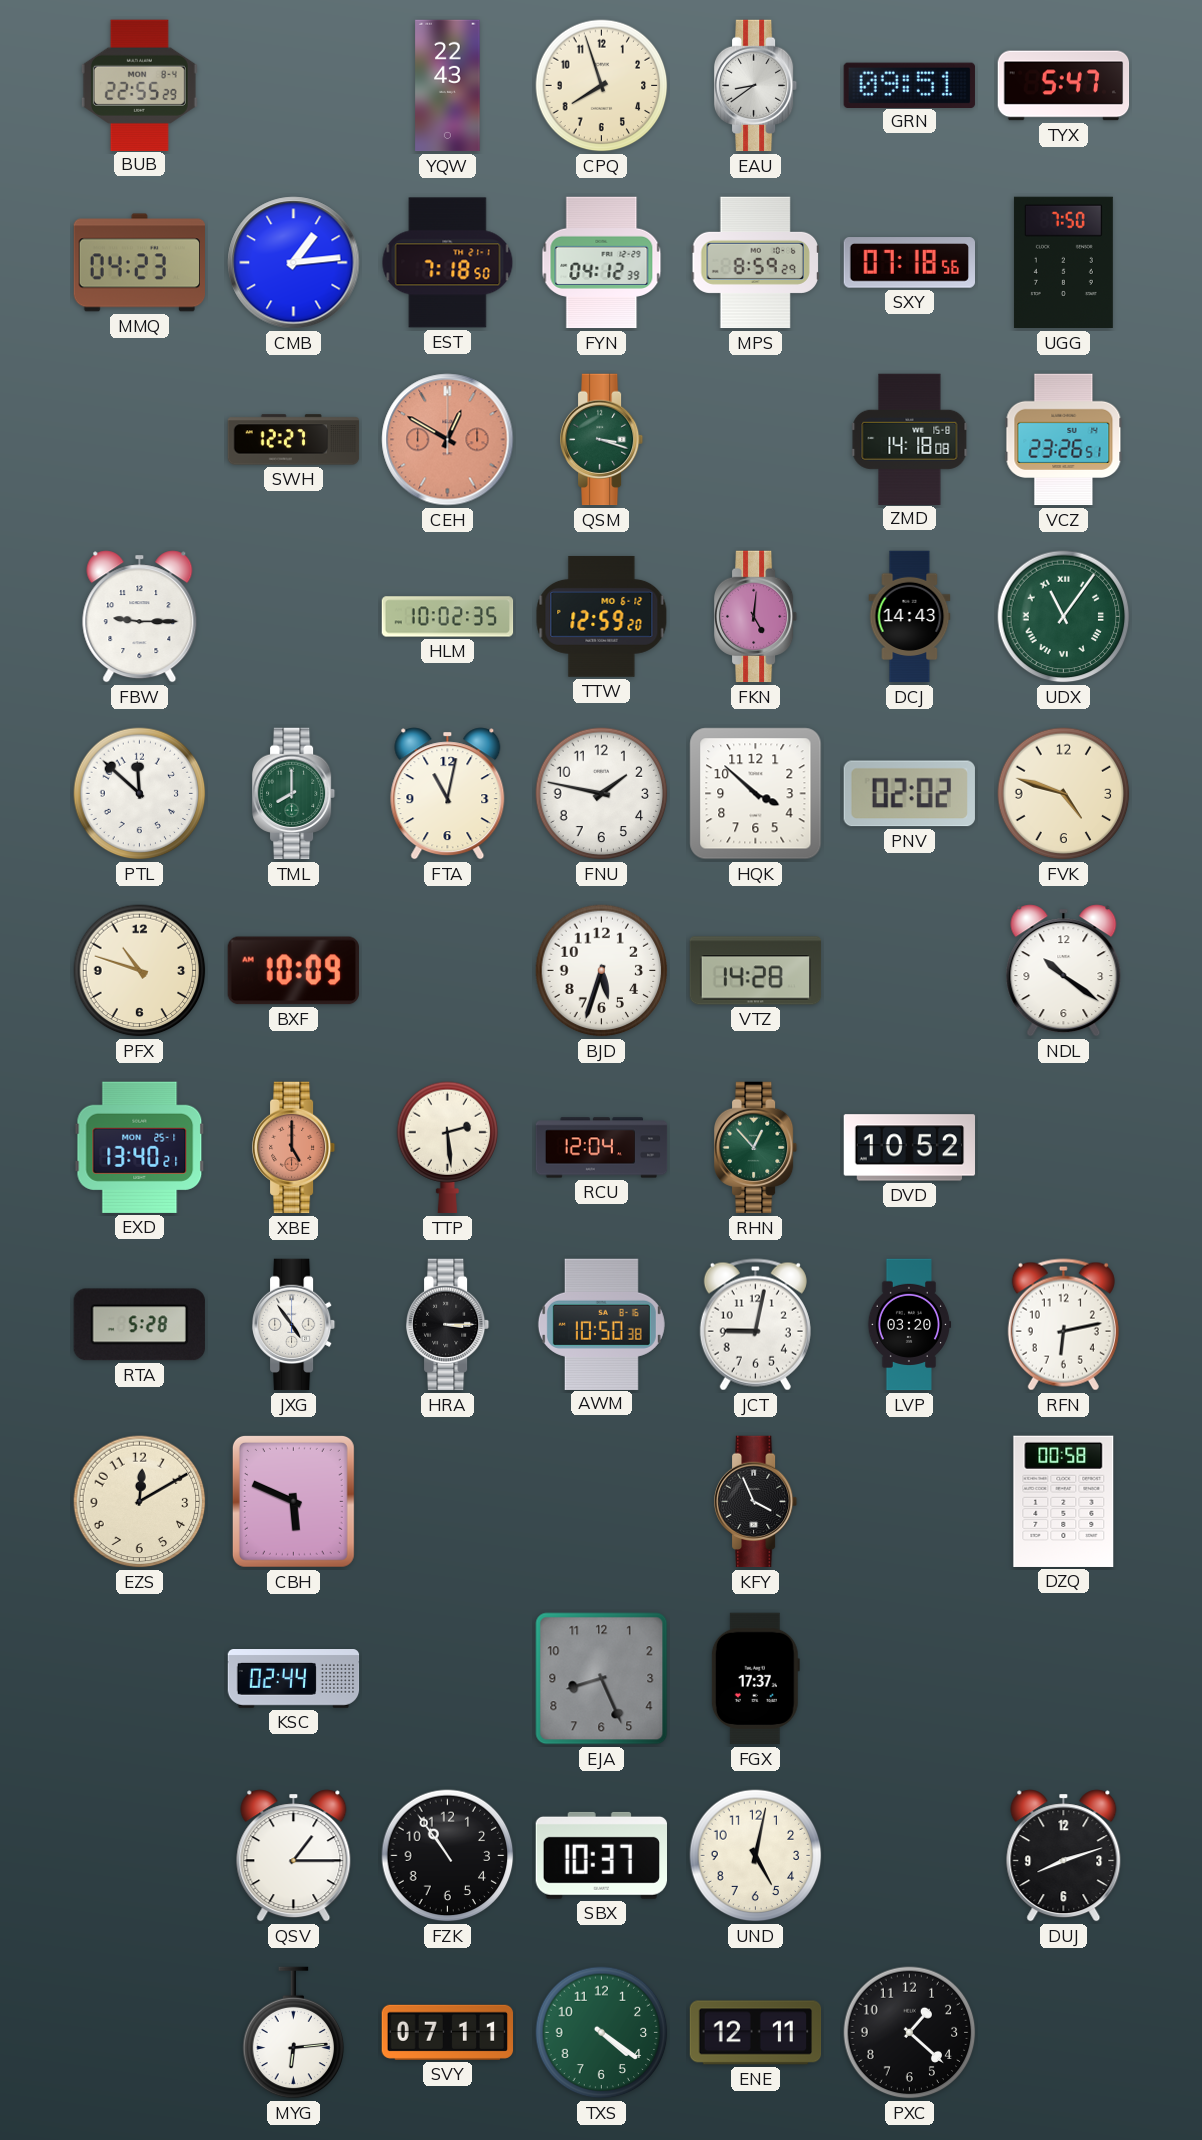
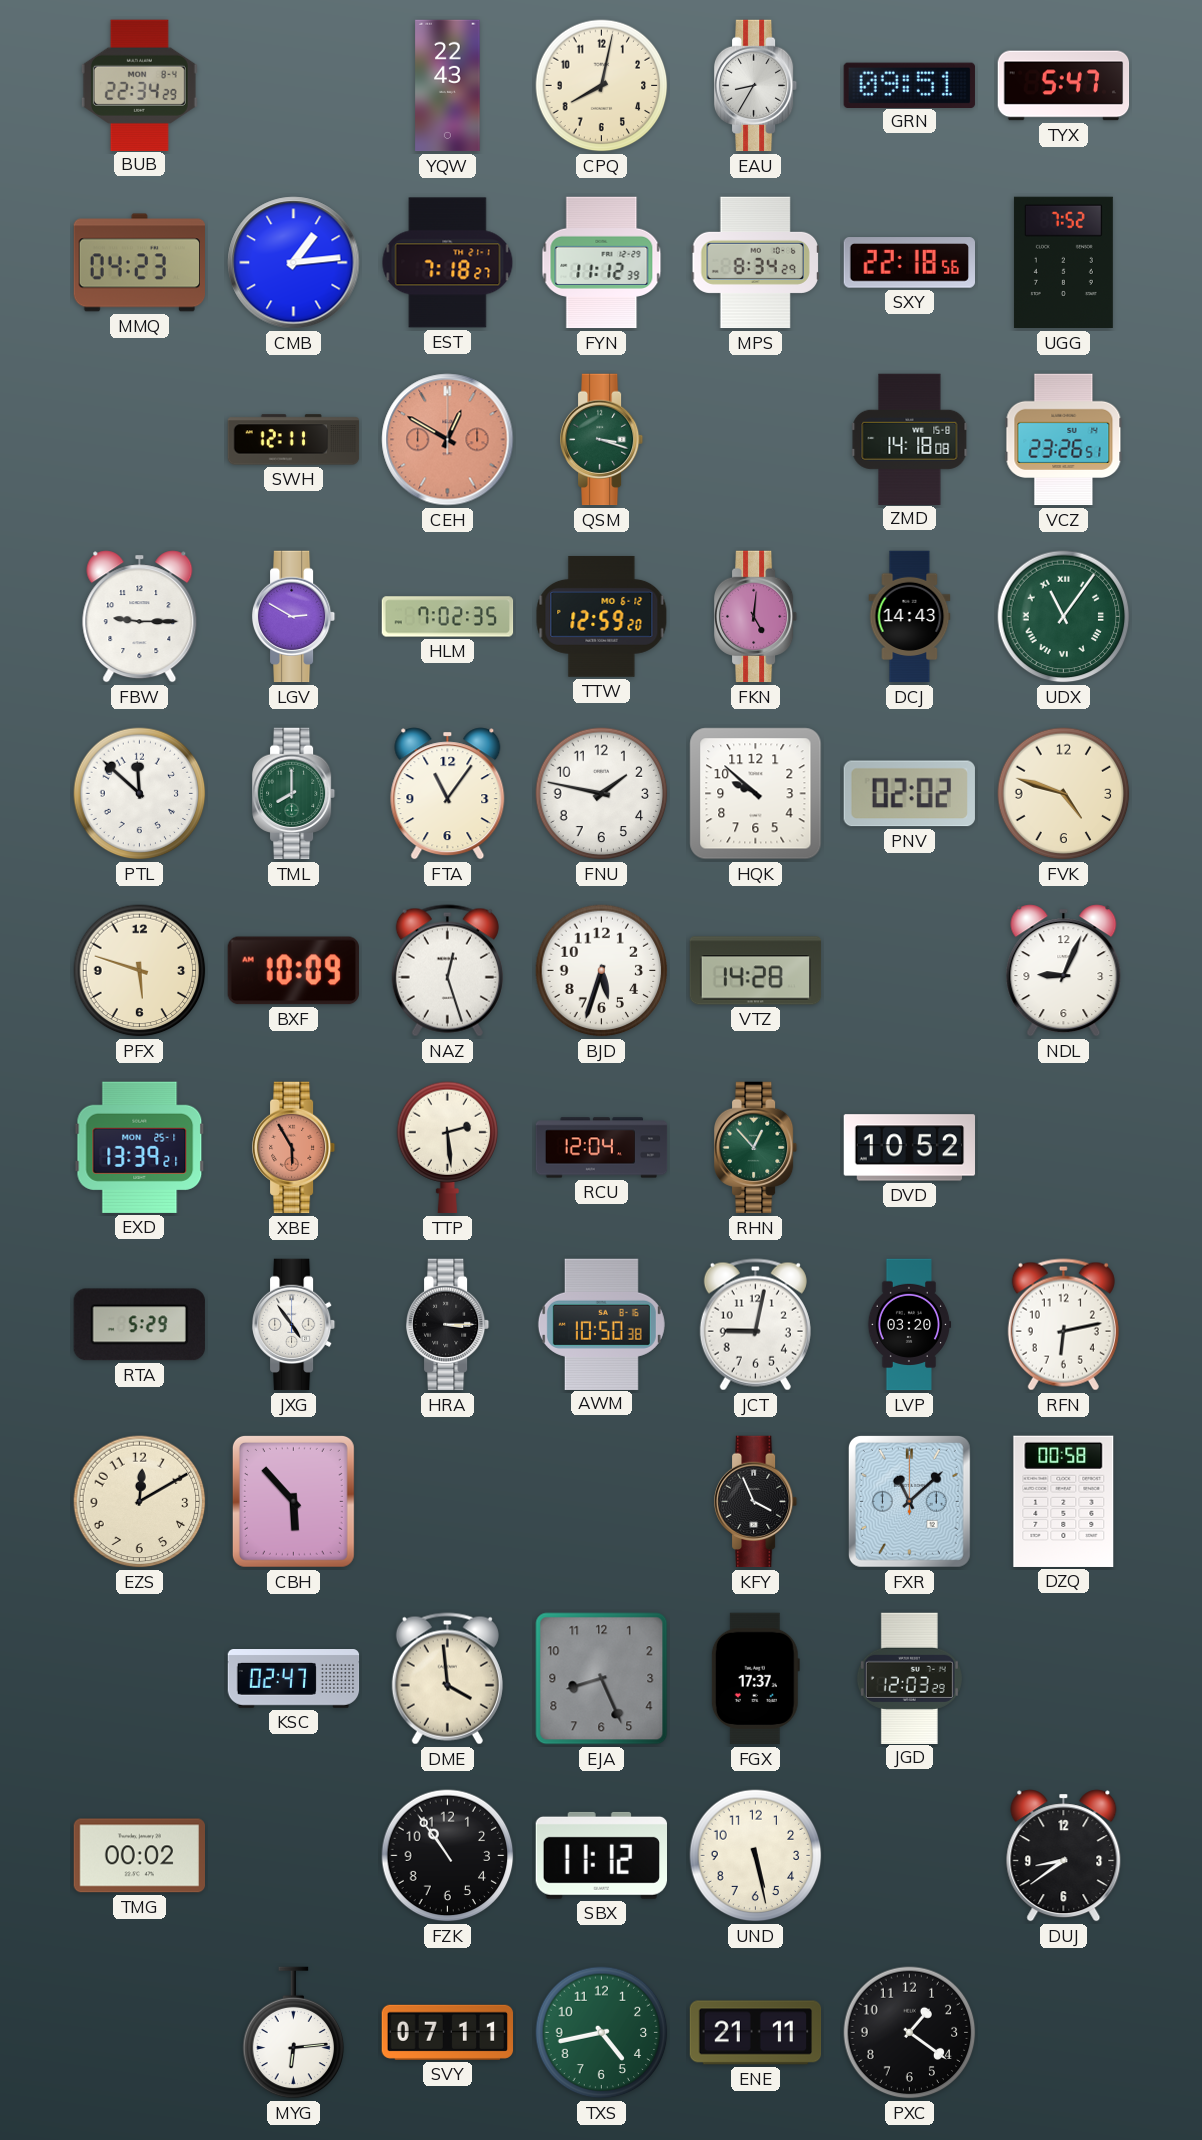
BUB: 22:55 -> 22:34 (139, 85)
CPQ: 7:57 -> 8:02 (602, 86)
EAU: 8:39 -> 8:35 (756, 86)
EST: 7:18:50 -> 7:18:27 (448, 263)
FYN: 04:12 -> 11:12 (602, 263)
MPS: 8:59 -> 8:34 (755, 263)
SXY: 07:18 -> 22:18 (909, 263)
UGG: 7:50 -> 7:52 (1063, 263)
SWH: 12:27 -> 12:11 (294, 440)
LGV: none -> 2:50 (294, 617)
HLM: 10:02 -> 7:02 (448, 617)
FTA: 11:02 -> 11:06 (448, 794)
HQK: 3:52 -> 9:52 (756, 794)
PFX: 10:48 -> 5:48 (140, 971)
NAZ: none -> 12:27 (447, 971)
NDL: 10:21 -> 9:04 (1064, 971)
EXD: 13:40 -> 13:39 (140, 1147)
XBE: 5:00 -> 5:55 (294, 1148)
RTA: 5:28 -> 5:29 (139, 1325)
CBH: 5:49 -> 5:53 (293, 1501)
FXR: none -> 11:08 (909, 1501)
KSC: 02:44 -> 02:47 (294, 1679)
DME: none -> 3:59 (447, 1679)
JGD: none -> 12:03 (909, 1678)
TMG: none -> 00:02 (139, 1856)
QSV: 1:15 -> none (294, 1856)
SBX: 10:37 -> 11:12 (601, 1855)
UND: 5:02 -> 5:28 (756, 1856)
DUJ: 8:12 -> 8:39 (1064, 1856)
TXS: 4:21 -> 4:43 (602, 2033)
ENE: 12:11 -> 21:11 (756, 2033)
PXC: 1:22 -> 1:21 (910, 2033)
